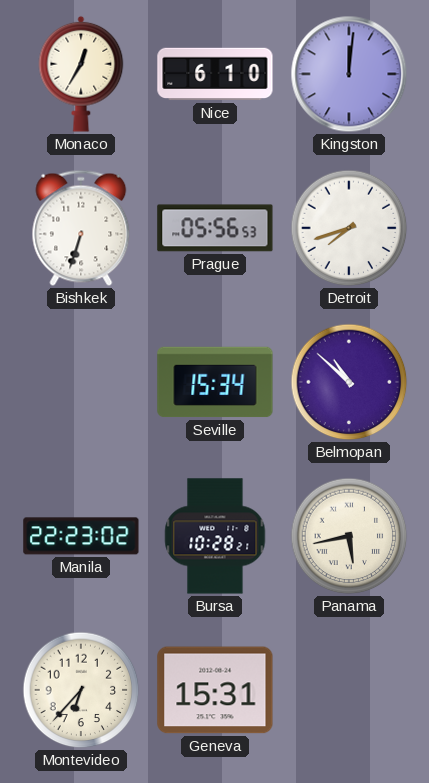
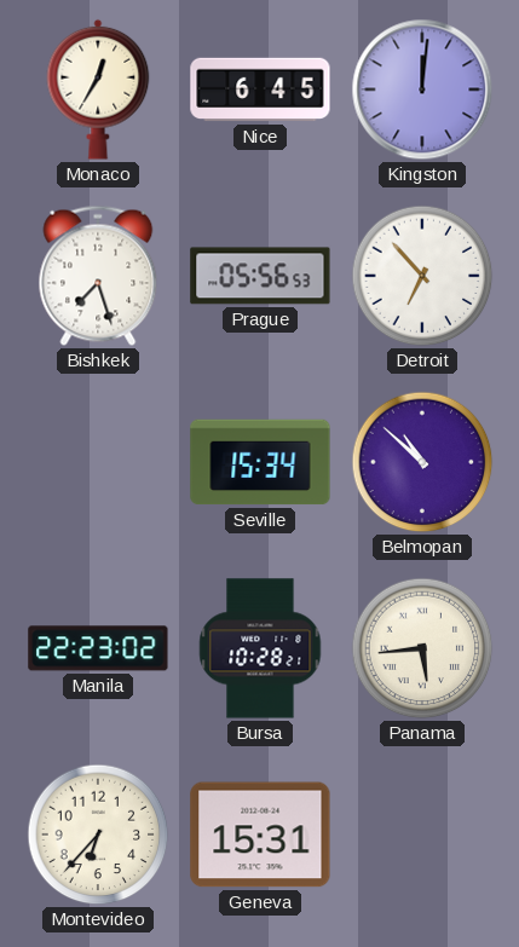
Nice: 6:10 -> 6:45 (260, 89)
Bishkek: 6:33 -> 7:27 (98, 276)
Detroit: 7:42 -> 6:53 (422, 276)
Panama: 5:43 -> 5:44 (422, 648)
